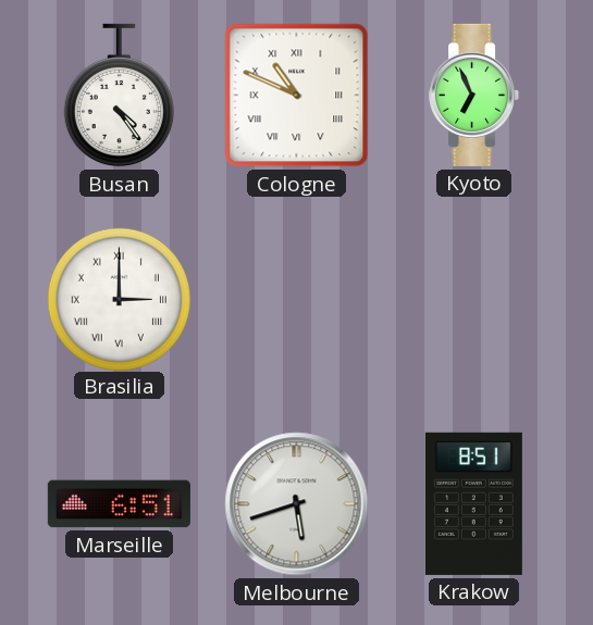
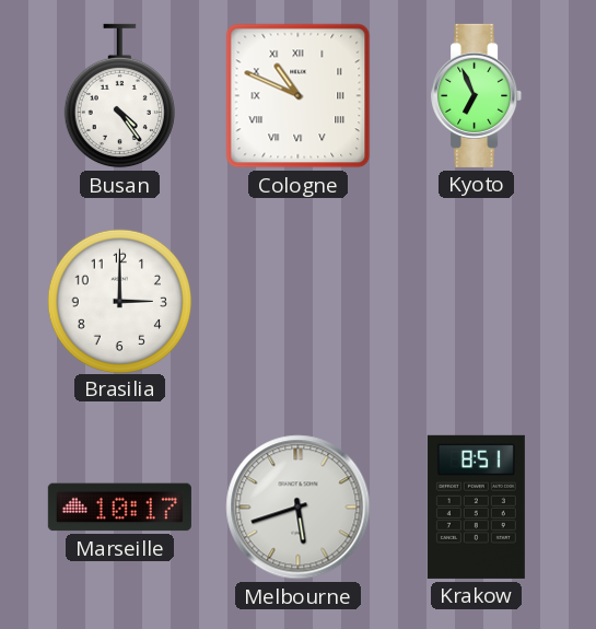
Brasilia numerals: Roman -> Arabic (119, 301)
Marseille: 6:51 -> 10:17 (119, 508)
